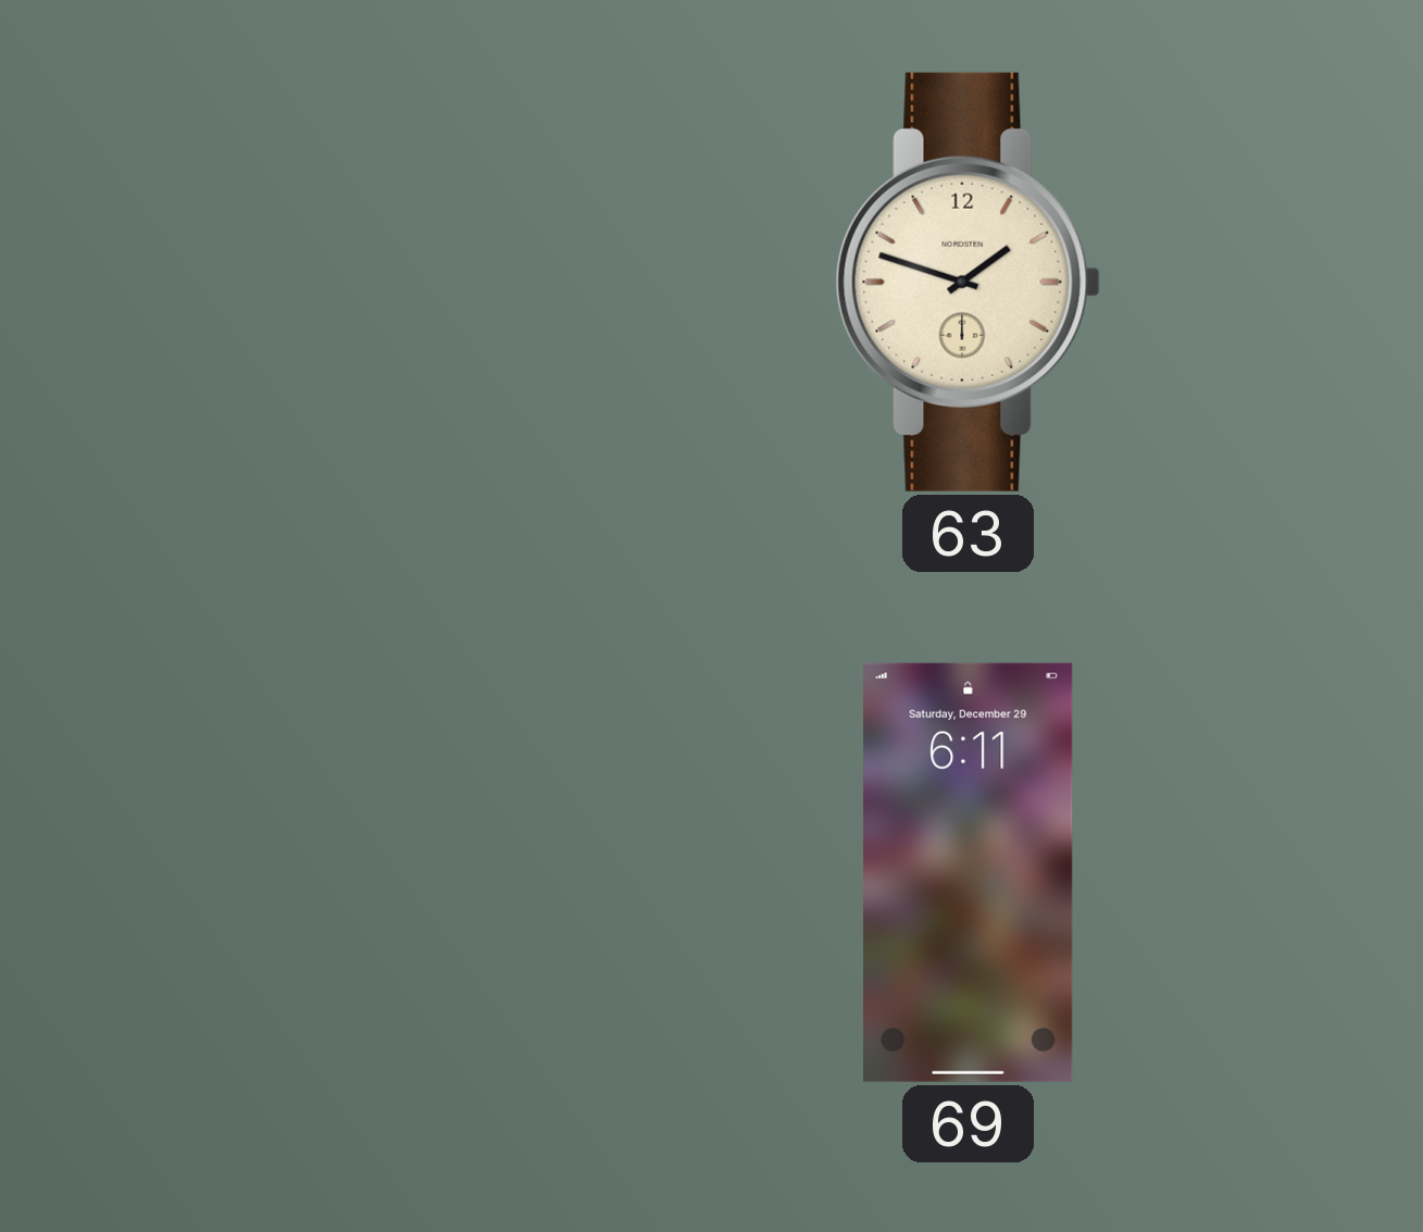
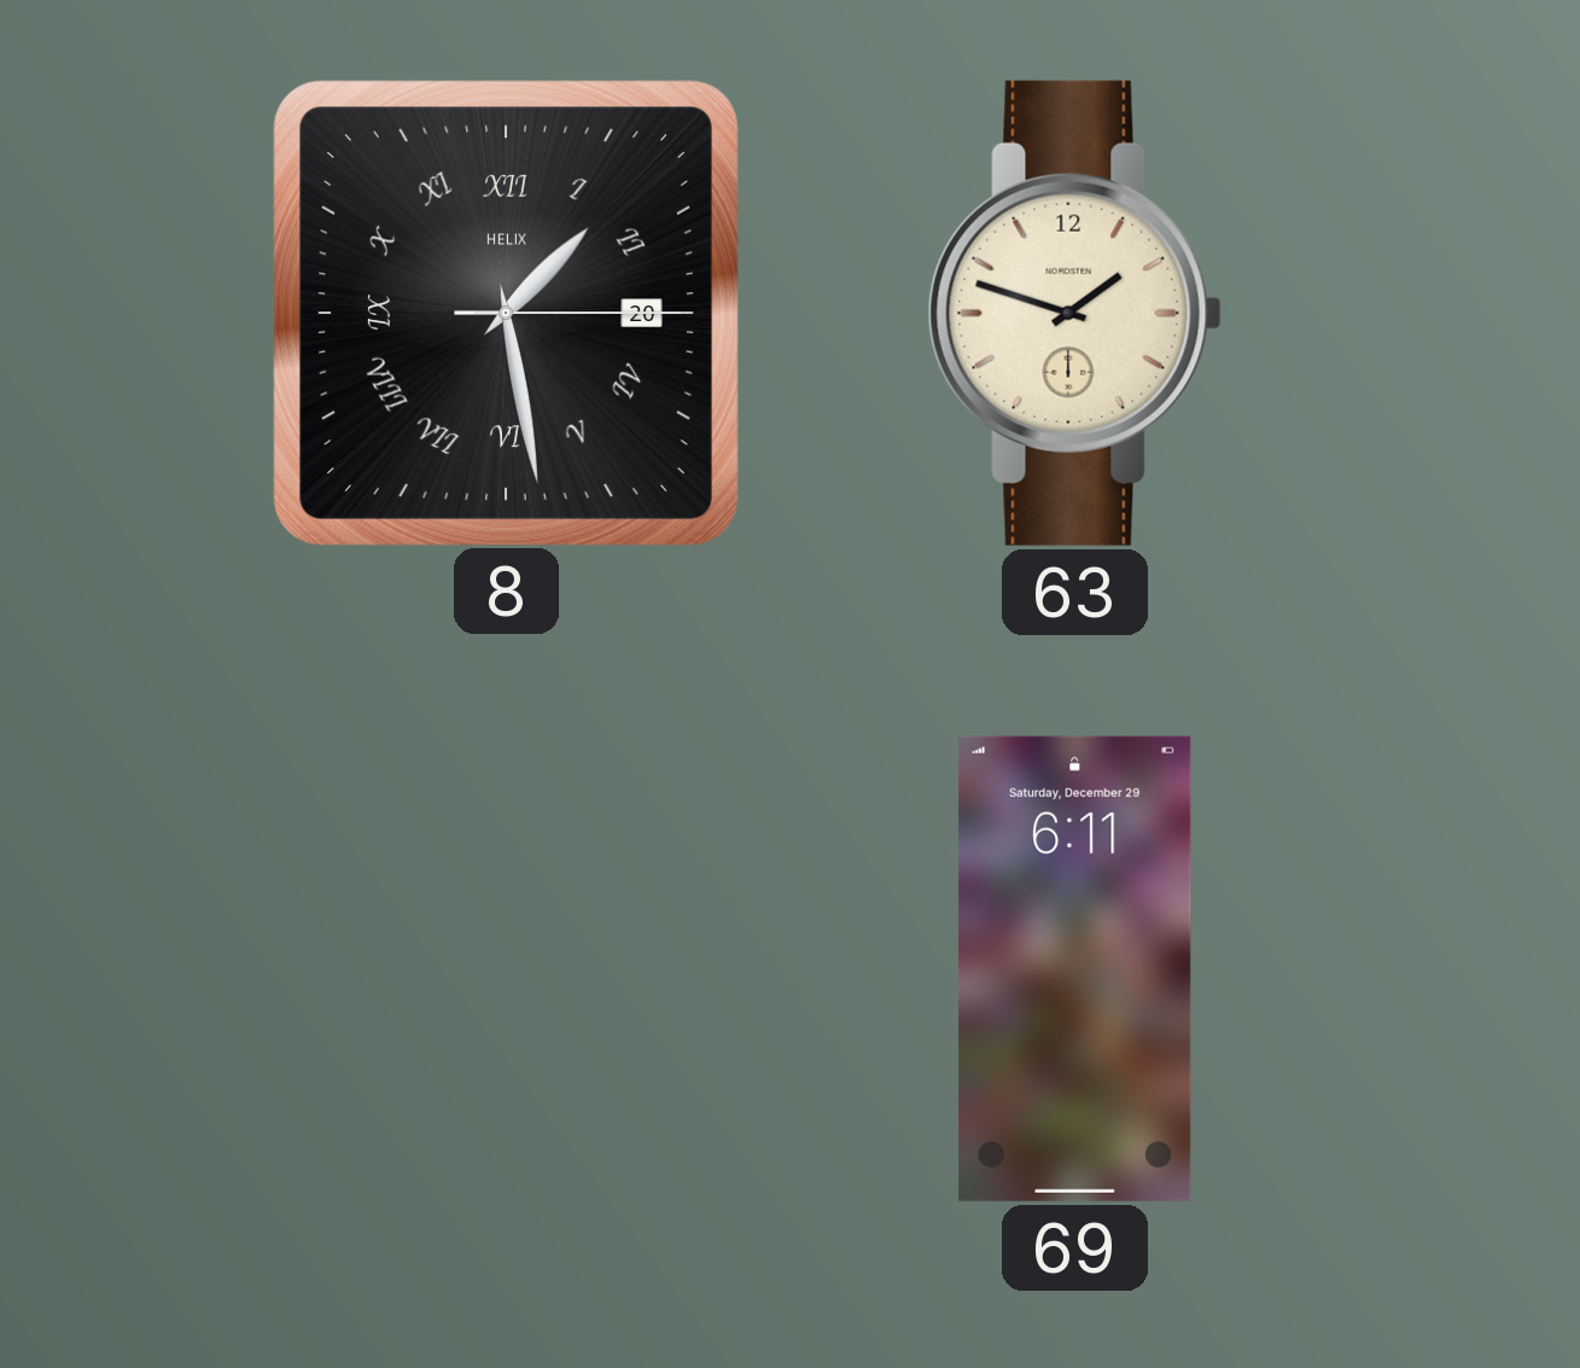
8: none -> 1:28 (506, 313)
